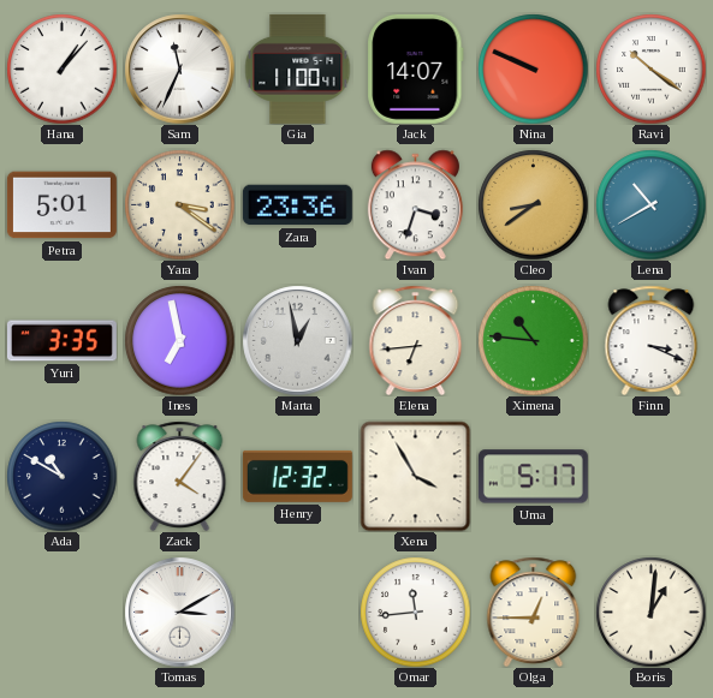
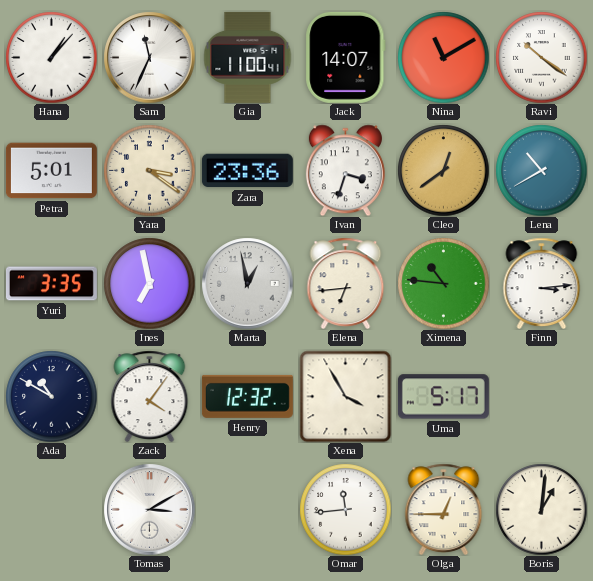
Nina: 9:49 -> 11:10 (443, 57)
Cleo: 8:39 -> 12:39 (443, 170)
Finn: 3:19 -> 3:14 (542, 283)
